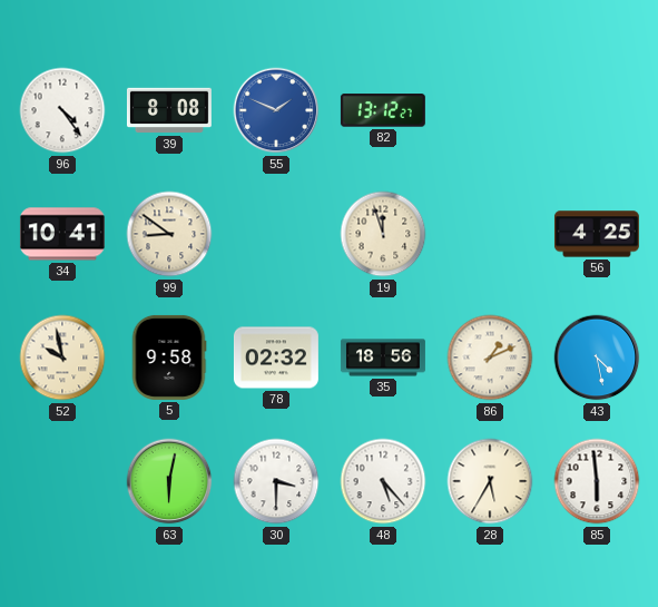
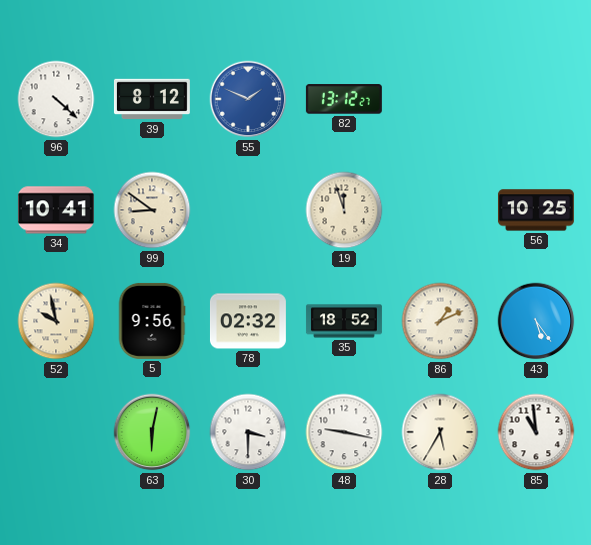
96: 4:24 -> 4:22 (56, 99)
39: 8:08 -> 8:12 (152, 99)
56: 4:25 -> 10:25 (536, 210)
5: 9:58 -> 9:56 (152, 321)
35: 18:56 -> 18:52 (344, 321)
43: 4:28 -> 5:24 (536, 321)
48: 5:23 -> 9:17 (344, 432)
85: 5:59 -> 10:59 (536, 432)
